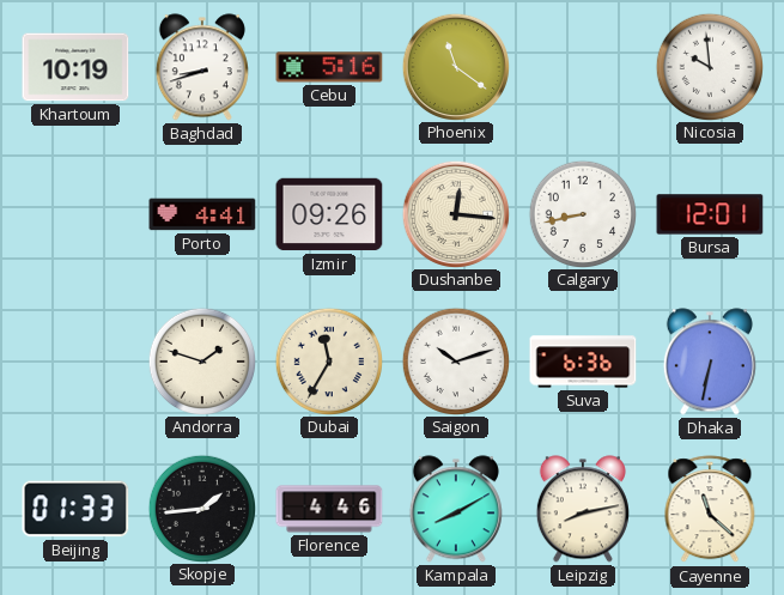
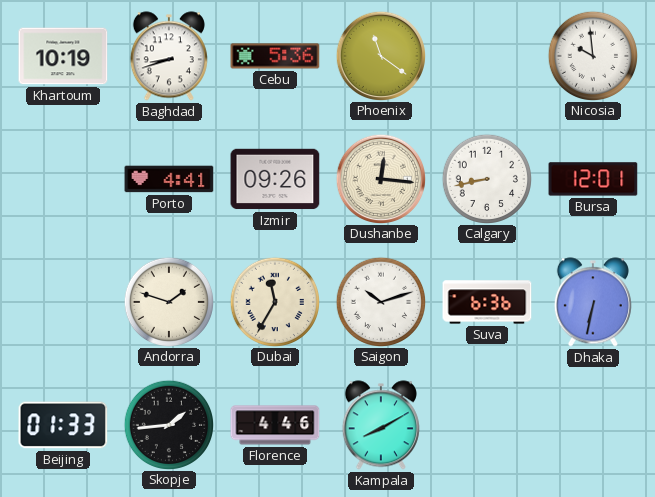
Cebu: 5:16 -> 5:36 (275, 56)
Leipzig: 8:13 -> none (583, 509)
Cayenne: 11:22 -> none (710, 510)
